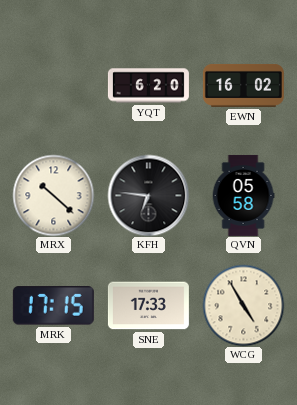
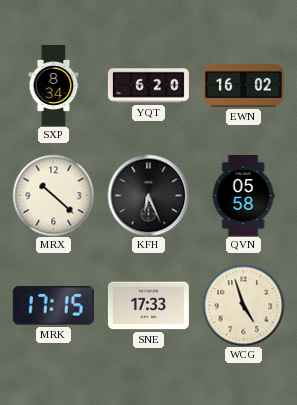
SXP: none -> 8:34 (54, 85)
KFH: 6:46 -> 6:26 (148, 195)
WCG: 4:55 -> 4:57 (243, 305)
